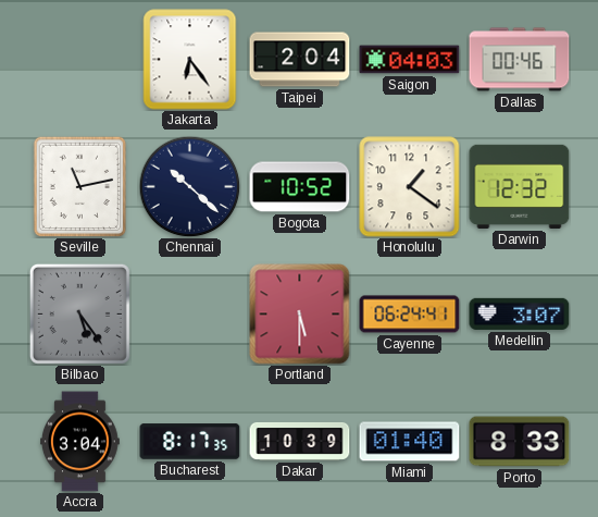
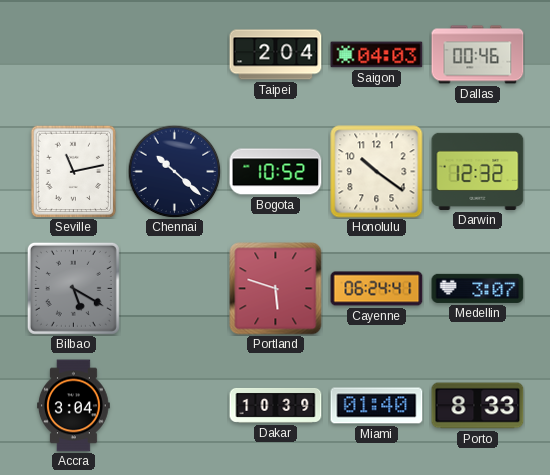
Jakarta: 6:24 -> none (190, 60)
Honolulu: 1:21 -> 10:21 (377, 172)
Bilbao: 5:24 -> 5:20 (73, 288)
Portland: 5:30 -> 5:48 (276, 289)
Bucharest: 8:17 -> none (190, 442)
